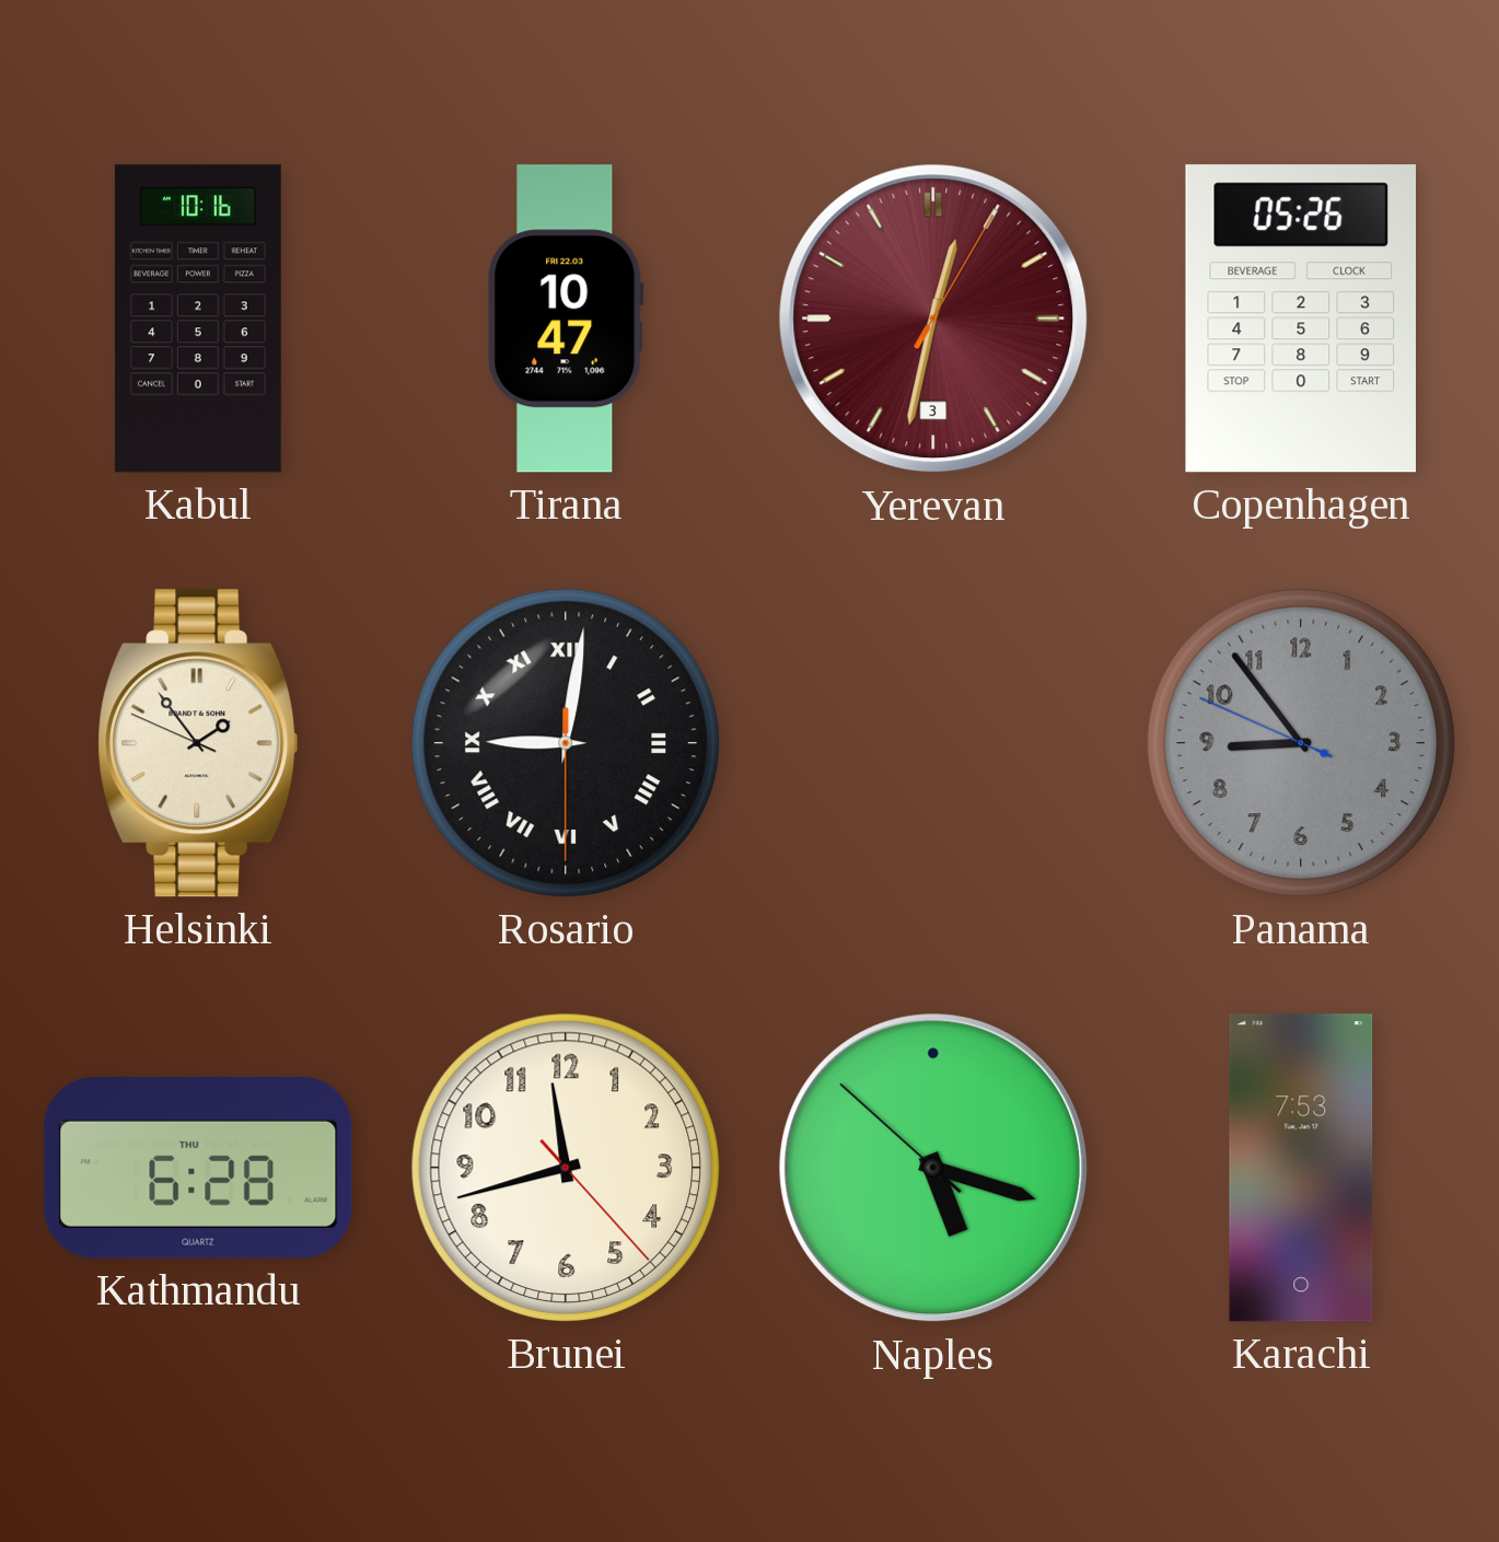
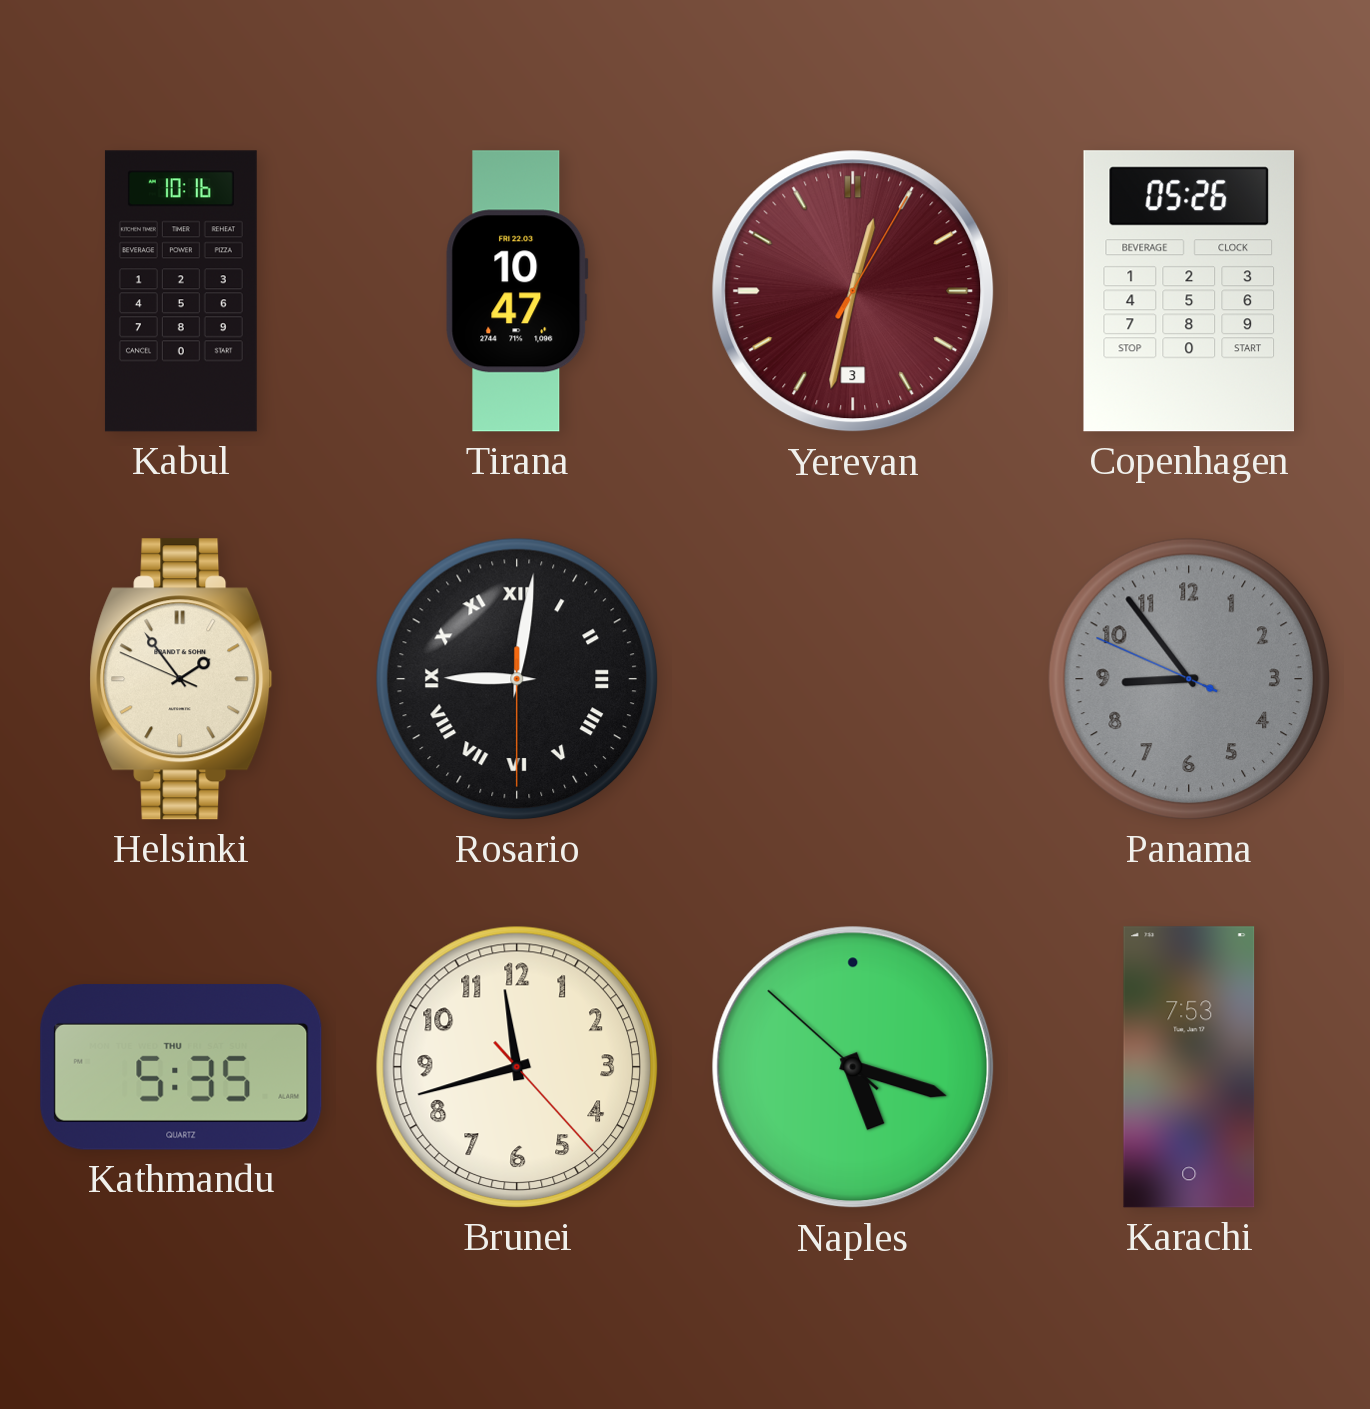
Kathmandu: 6:28 -> 5:35 (181, 1067)
